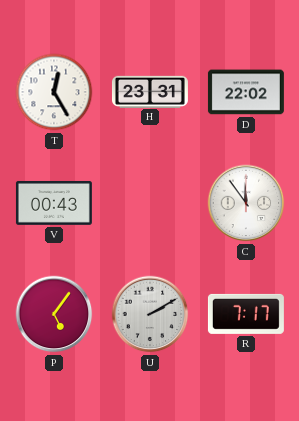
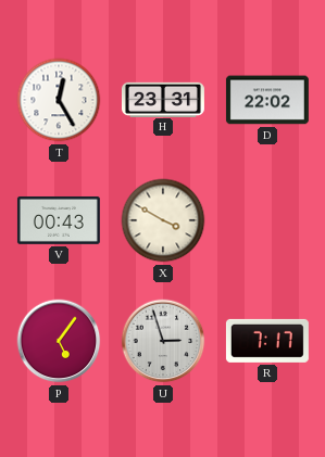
X: none -> 3:50 (163, 220)
C: 11:54 -> none (246, 203)
U: 2:10 -> 2:57 (163, 341)
